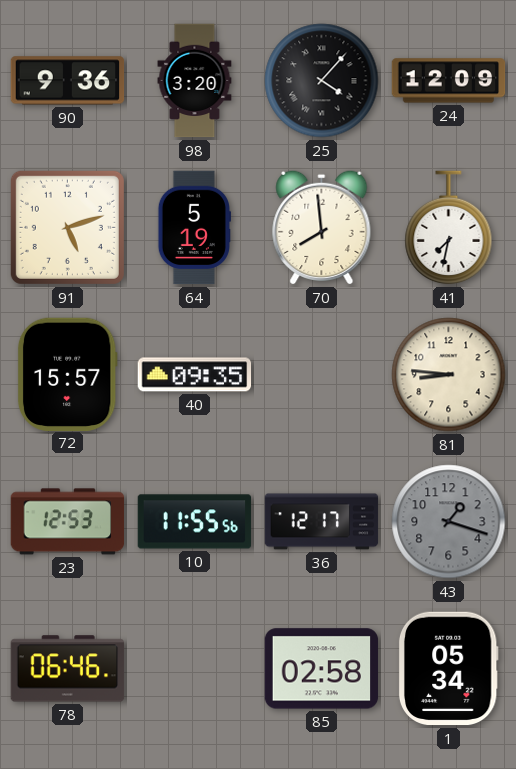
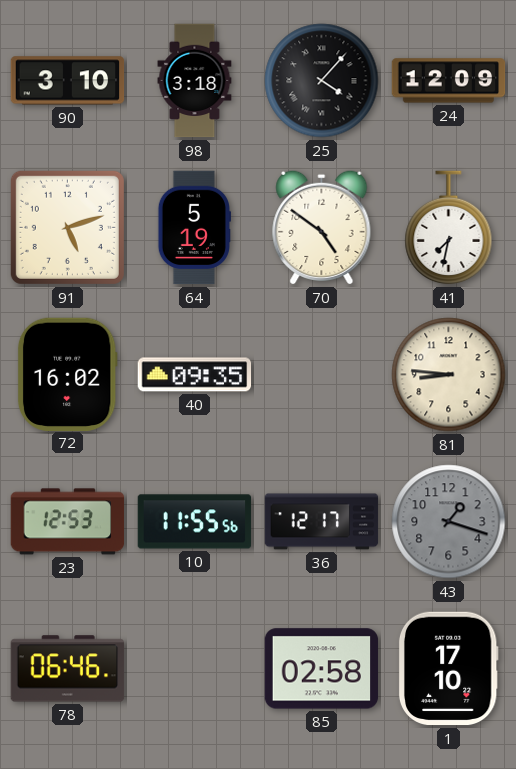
90: 9:36 -> 3:10 (68, 81)
98: 3:20 -> 3:18 (195, 81)
70: 7:59 -> 4:51 (322, 227)
72: 15:57 -> 16:02 (67, 374)
1: 05:34 -> 17:10 (448, 669)
